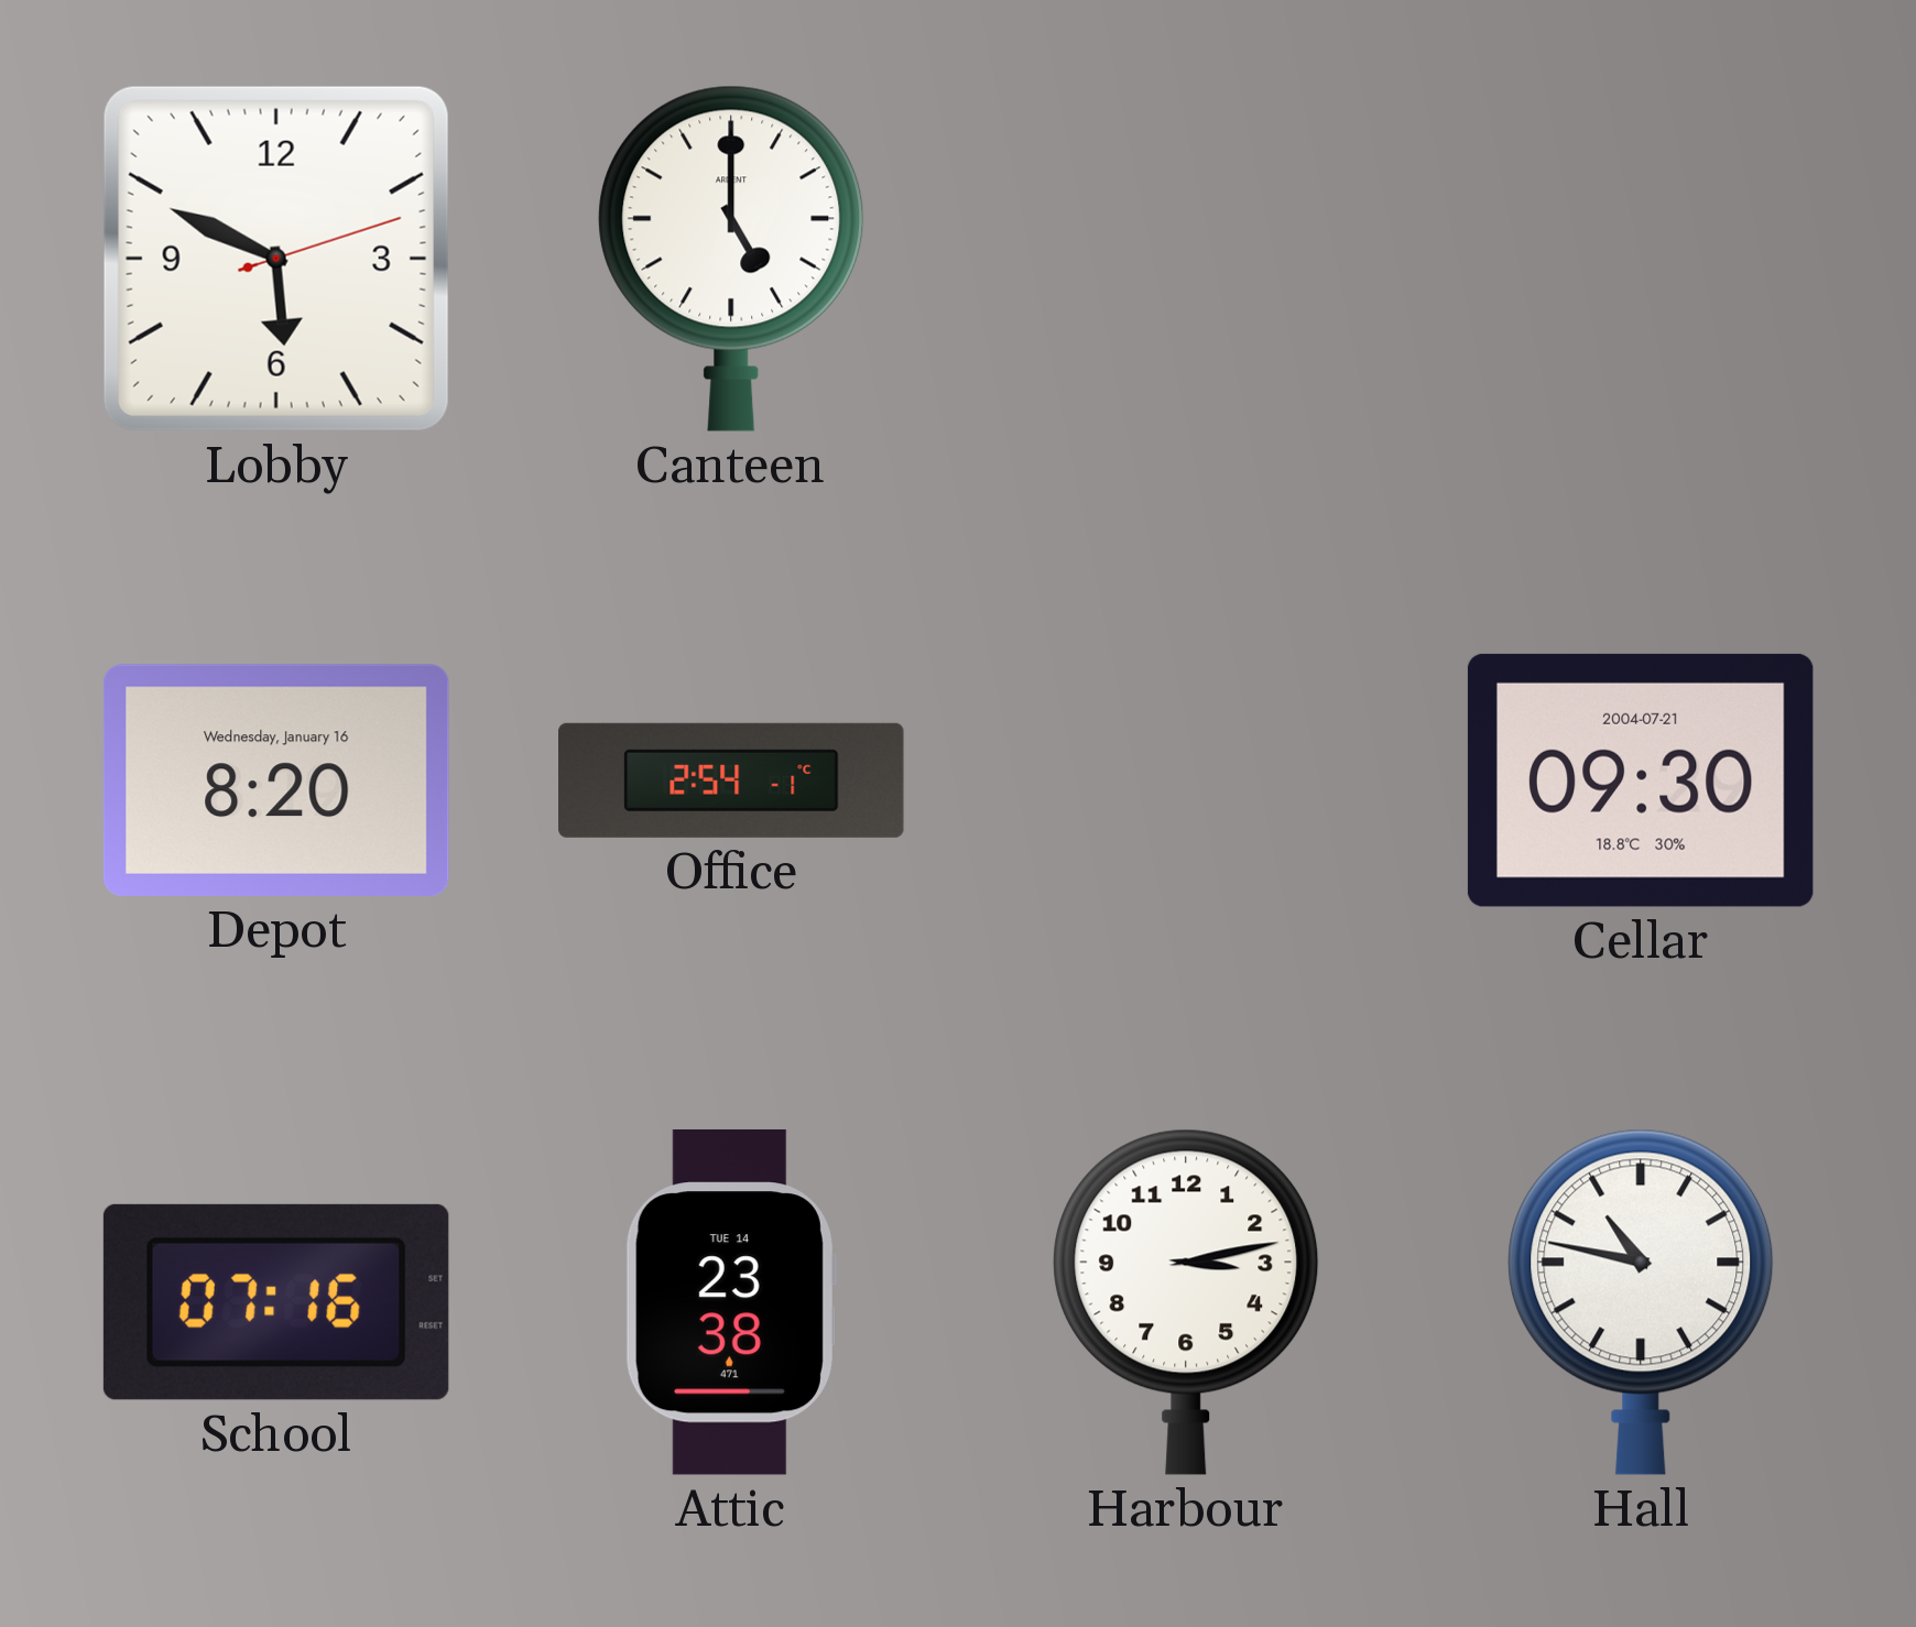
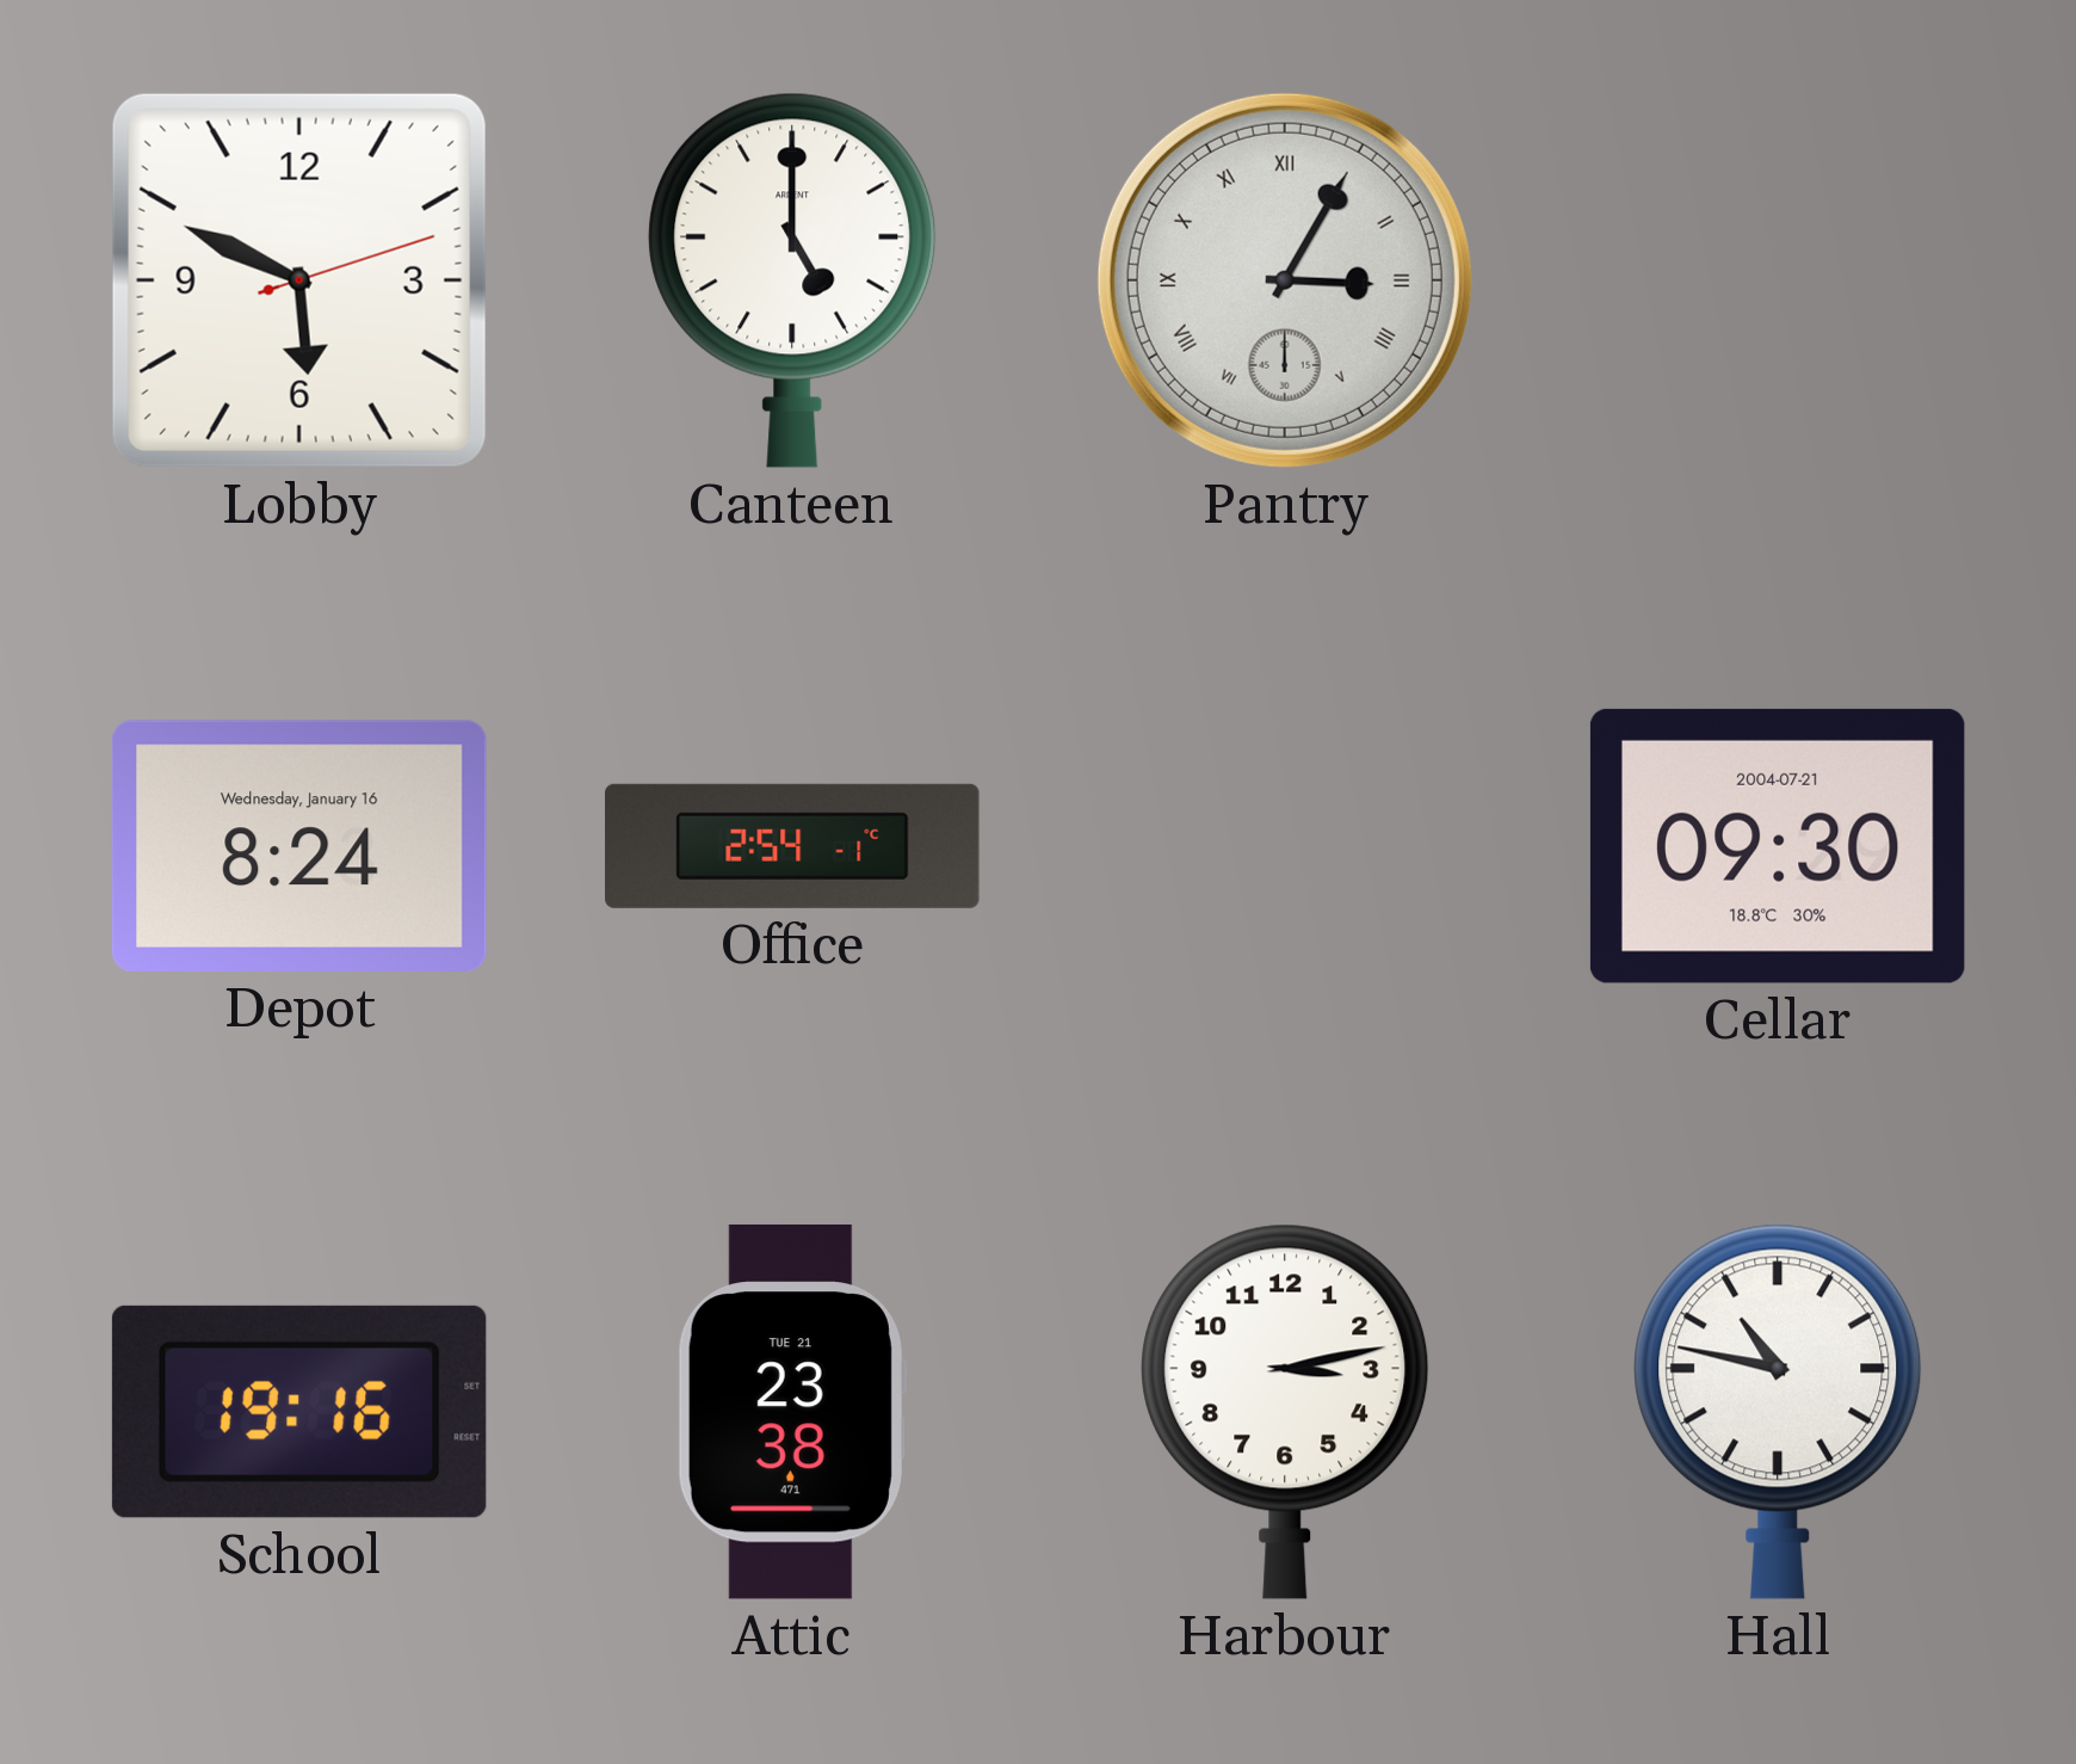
Pantry: none -> 3:05 (1285, 280)
Depot: 8:20 -> 8:24 (299, 846)
School: 07:16 -> 19:16 (299, 1412)
Attic date: TUE 14 -> TUE 21 (791, 1412)
